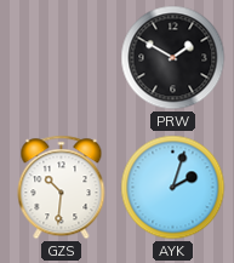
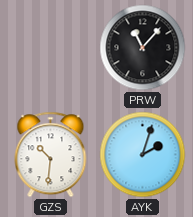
PRW: 1:50 -> 11:07 (143, 48)
